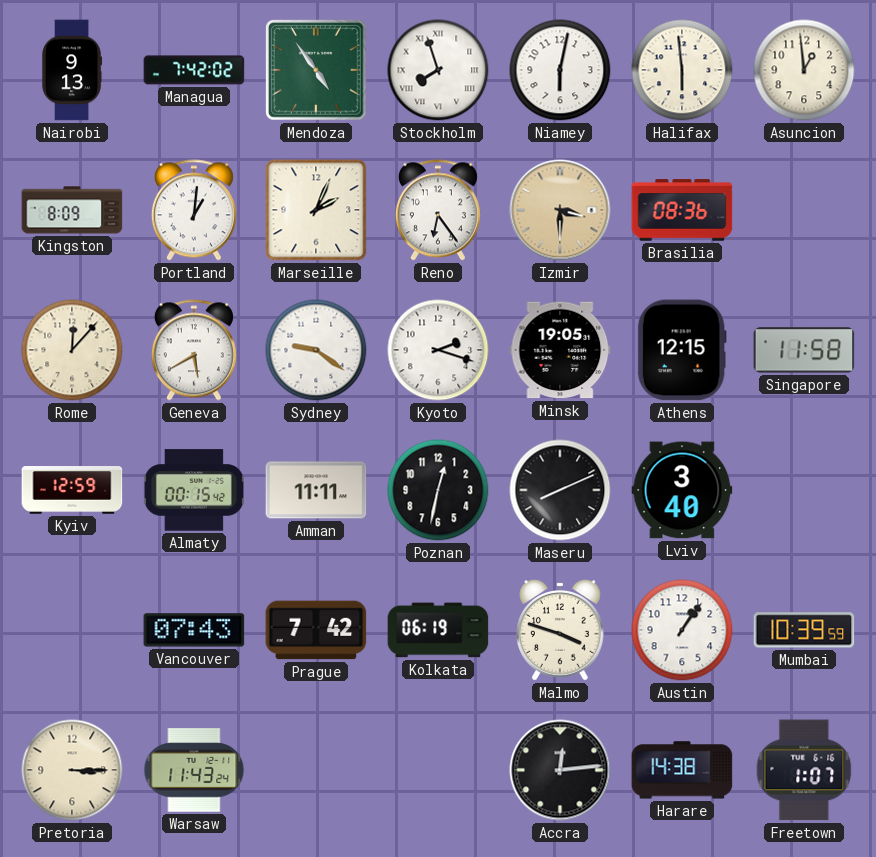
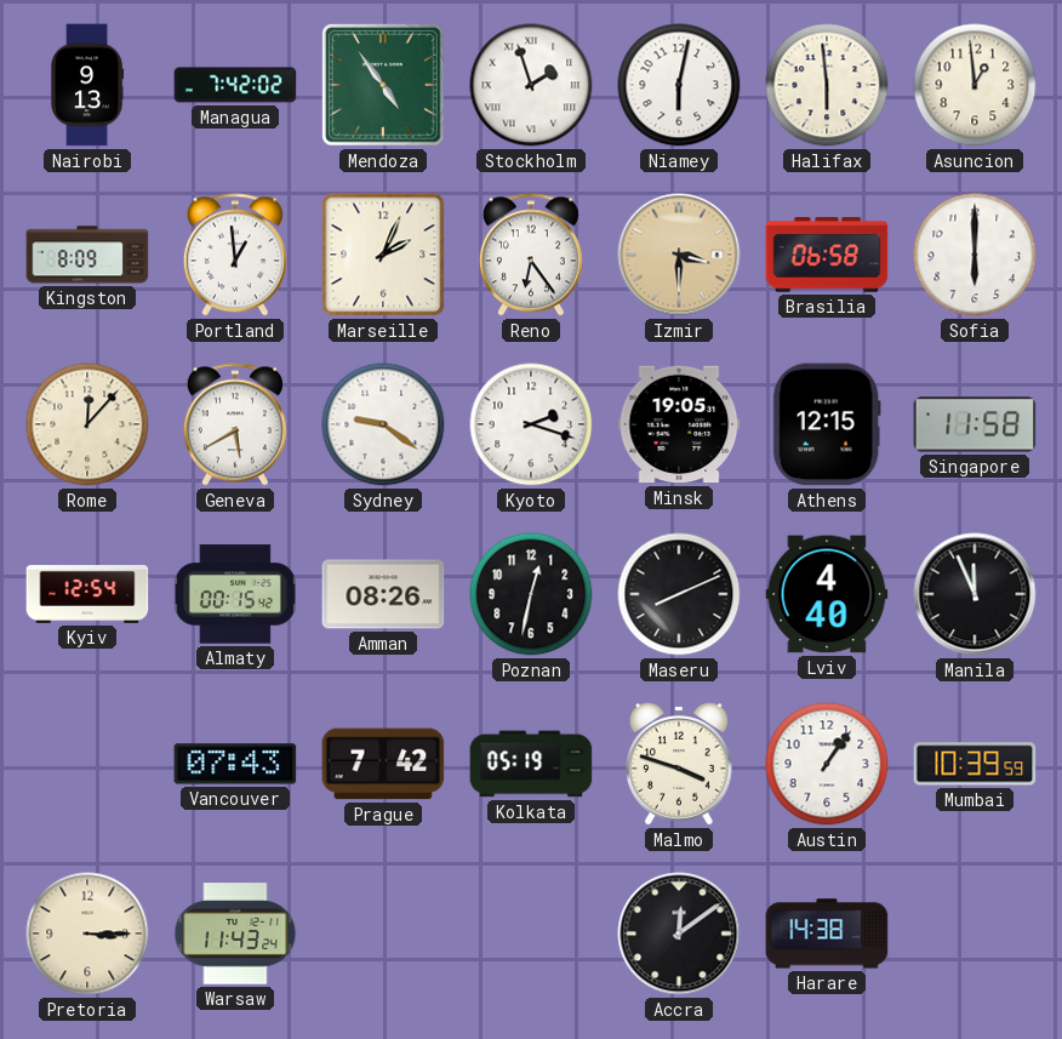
Stockholm: 7:57 -> 1:57 (531, 85)
Portland: 1:01 -> 12:59 (235, 255)
Brasilia: 08:36 -> 06:58 (827, 255)
Sofia: none -> 6:00 (975, 255)
Kyiv: 12:59 -> 12:54 (87, 595)
Amman: 11:11 -> 08:26 (383, 594)
Lviv: 3:40 -> 4:40 (827, 594)
Manila: none -> 11:56 (975, 594)
Kolkata: 06:19 -> 05:19 (531, 764)
Accra: 12:14 -> 12:09 (679, 934)
Freetown: 1:07 -> none (804, 770)
